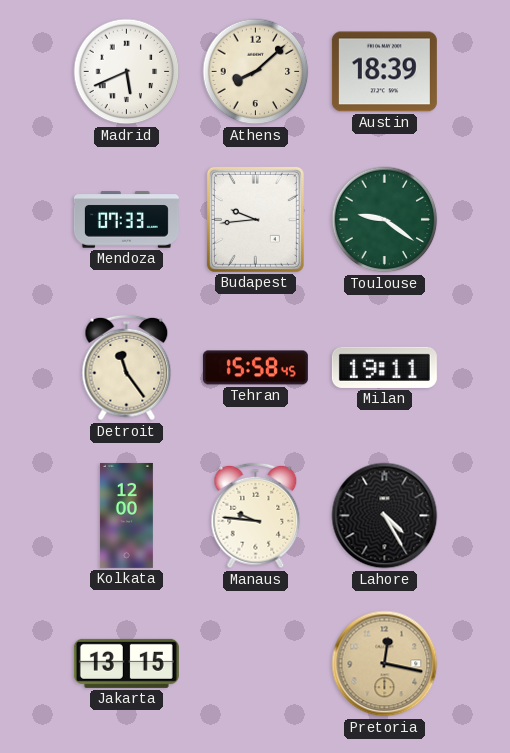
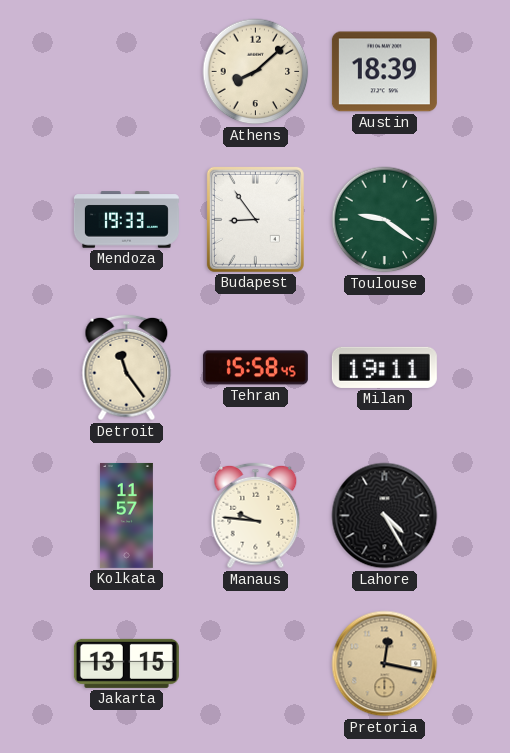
Madrid: 5:41 -> none (127, 72)
Mendoza: 07:33 -> 19:33 (126, 220)
Budapest: 9:44 -> 8:54 (255, 219)
Kolkata: 12:00 -> 11:57 (126, 515)
